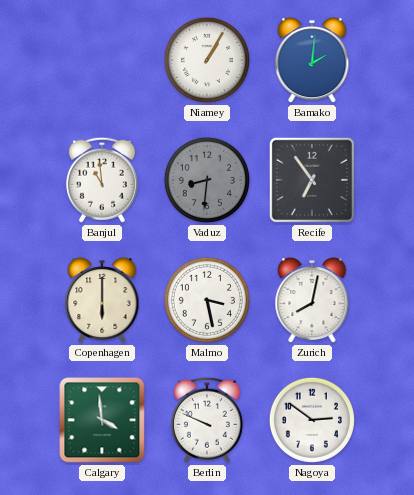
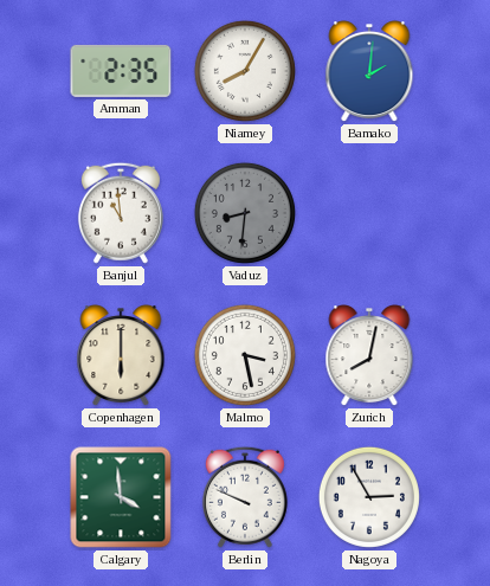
Amman: none -> 2:35 (121, 71)
Niamey: 1:05 -> 8:05 (245, 71)
Recife: 6:54 -> none (312, 180)
Nagoya: 2:51 -> 2:55 (369, 497)
